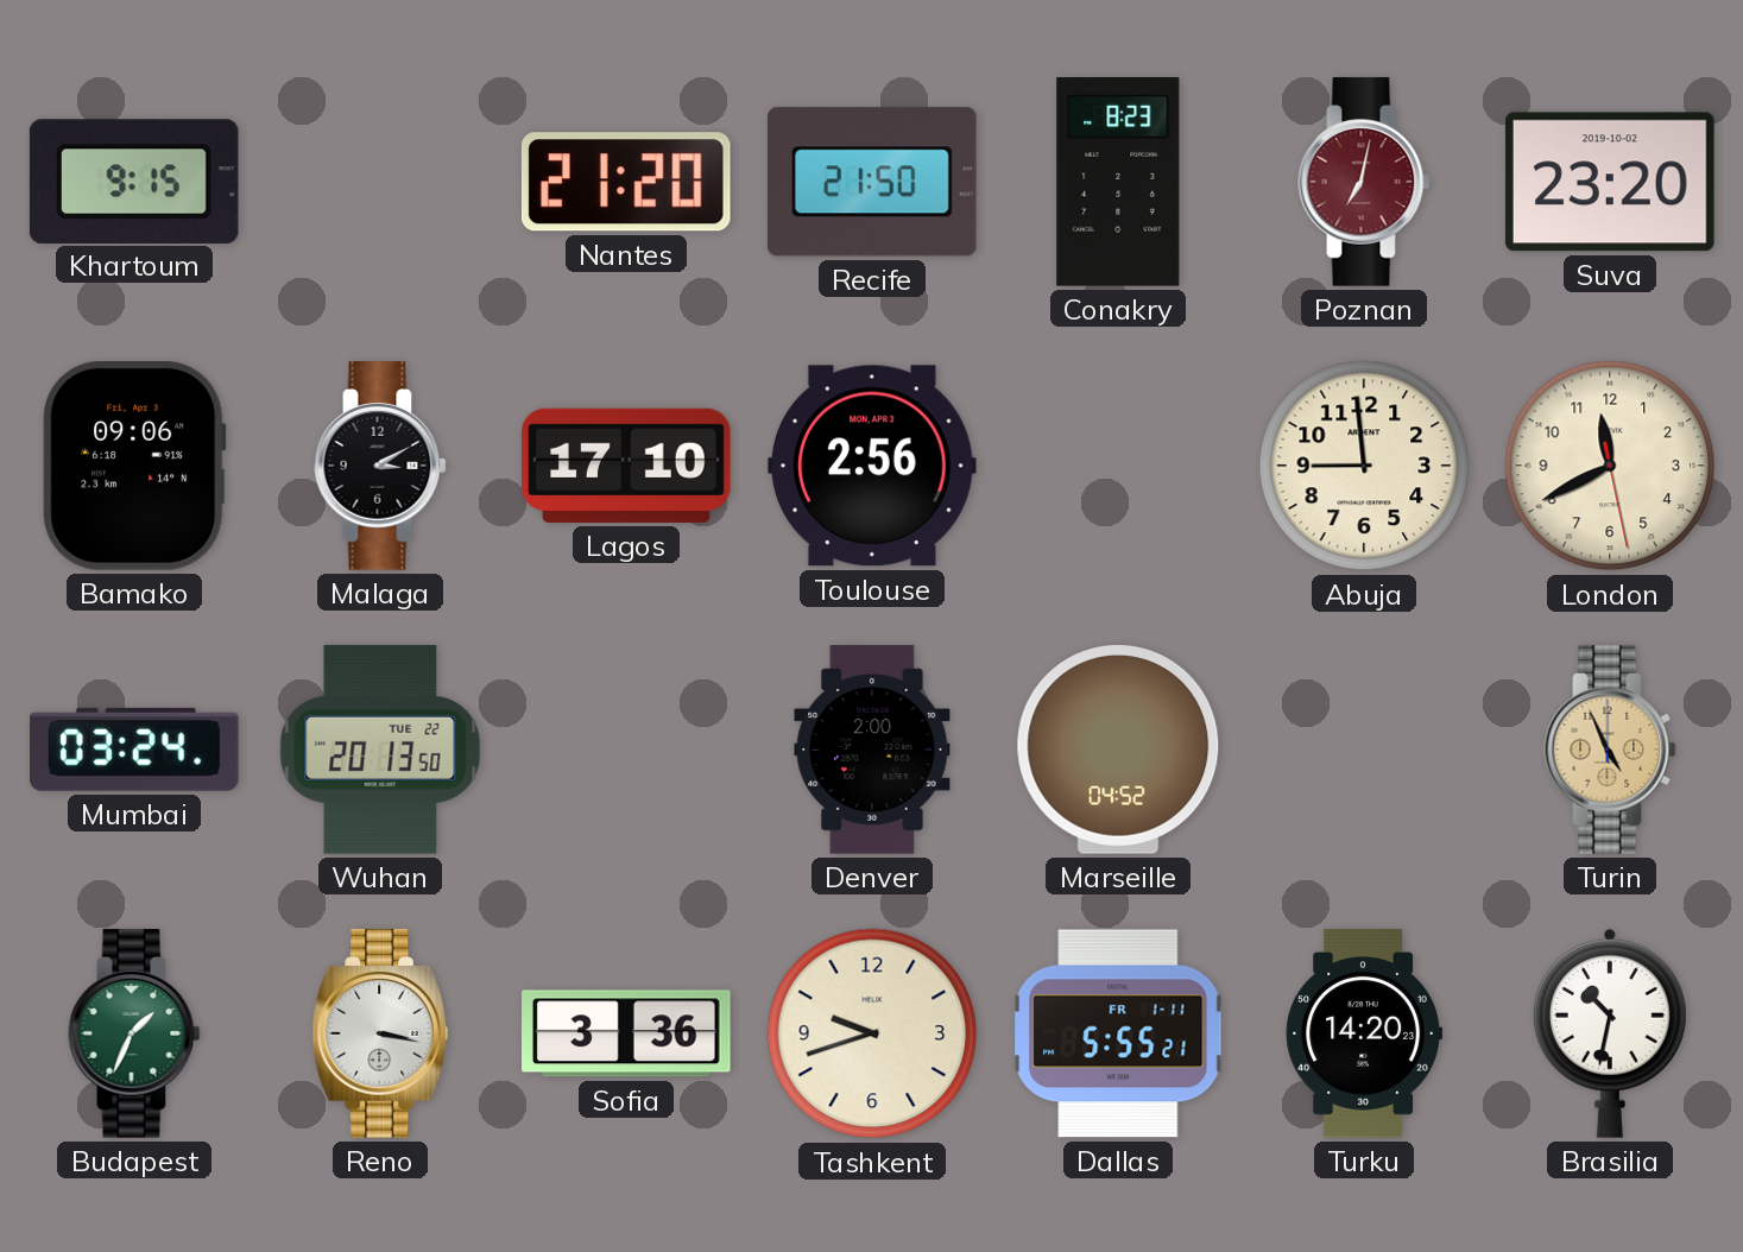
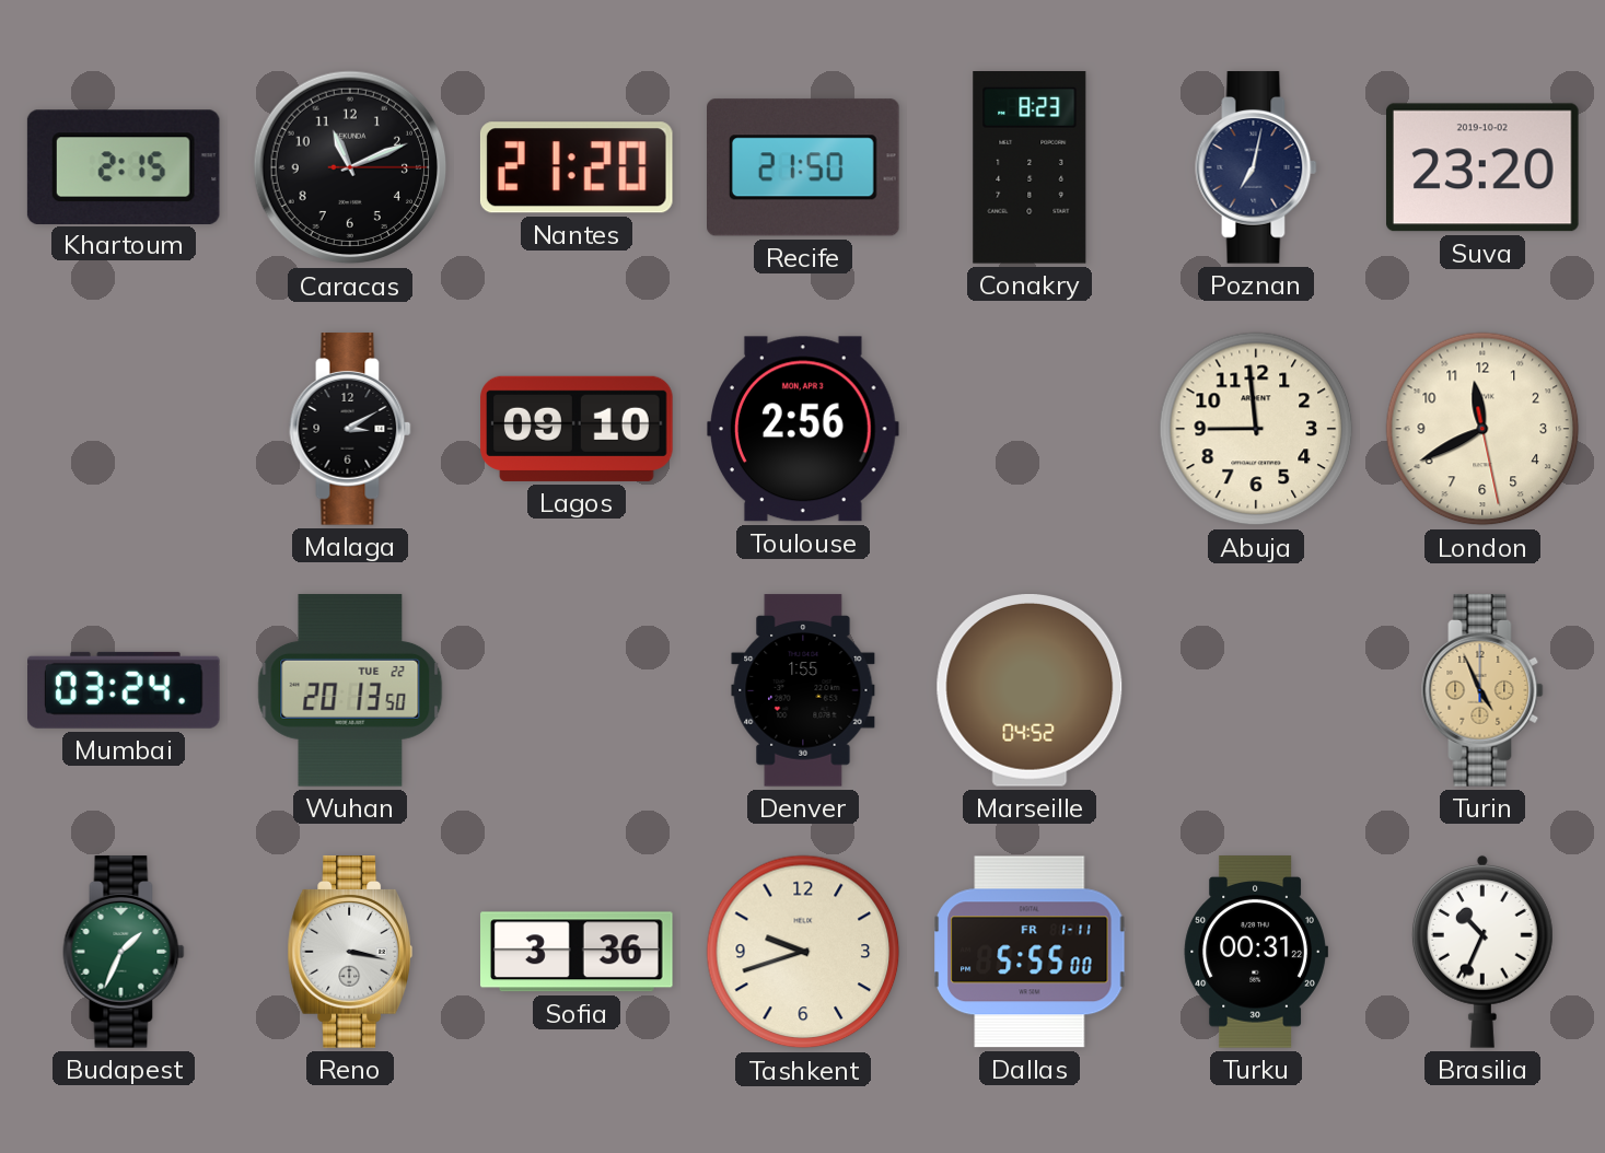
Khartoum: 9:15 -> 2:15 (124, 166)
Caracas: none -> 11:11 (350, 167)
Poznan dial: burgundy -> navy (1256, 167)
Bamako: 09:06 -> none (134, 467)
Lagos: 17:10 -> 09:10 (577, 429)
Denver: 2:00 -> 1:55 (803, 690)
Dallas: 5:55:21 -> 5:55:00 (1030, 952)
Turku: 14:20 -> 00:31 (1256, 952)
Brasilia: 10:32 -> 10:34 (1482, 952)
